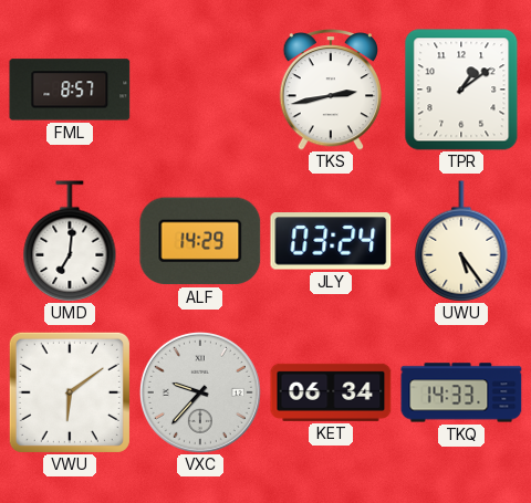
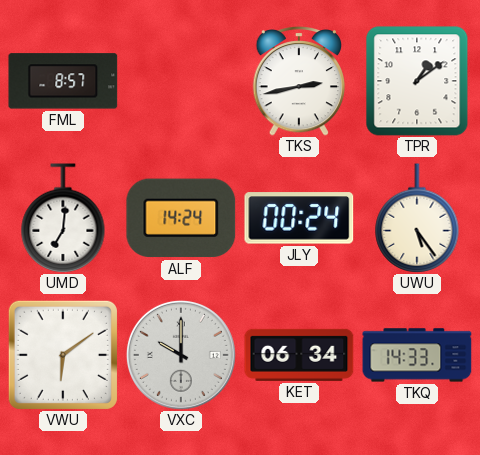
ALF: 14:29 -> 14:24 (181, 218)
JLY: 03:24 -> 00:24 (299, 218)
VXC: 9:37 -> 10:00 (181, 355)
